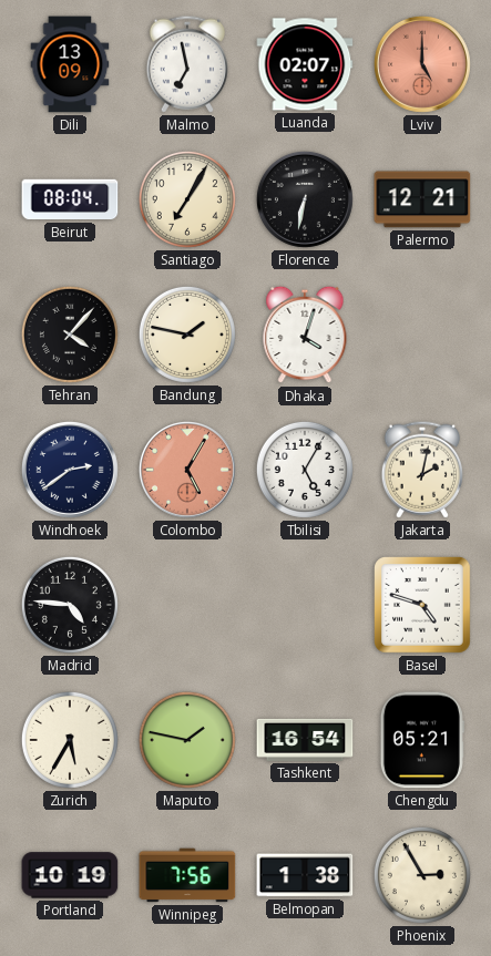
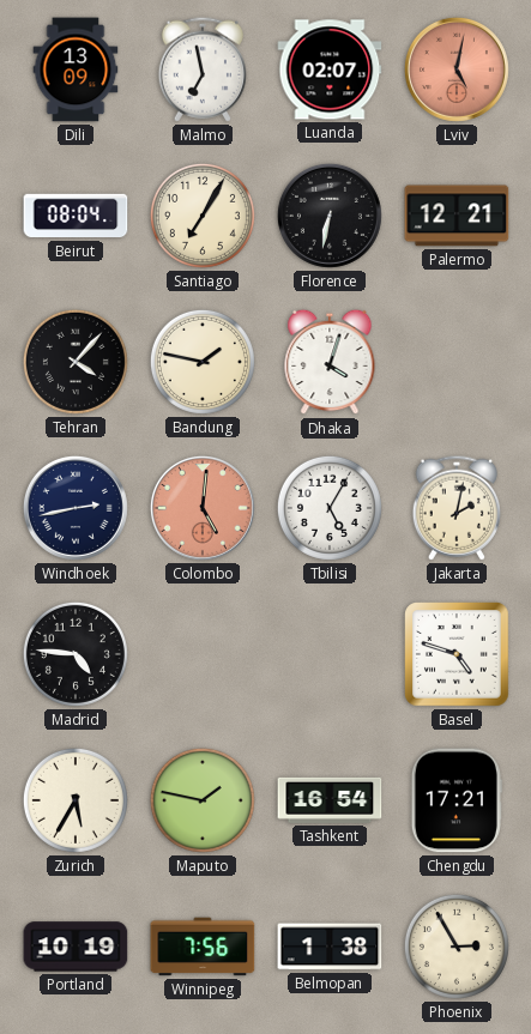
Lviv: 5:00 -> 5:02 (457, 69)
Windhoek: 2:39 -> 2:43 (76, 508)
Colombo: 5:05 -> 5:01 (203, 508)
Chengdu: 05:21 -> 17:21 (457, 800)
